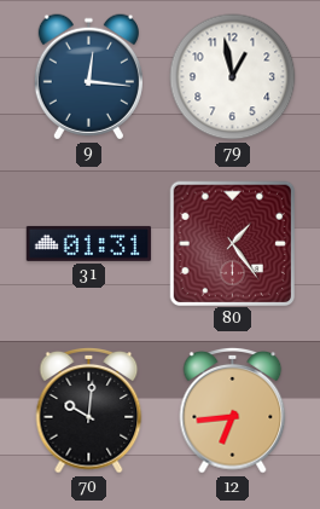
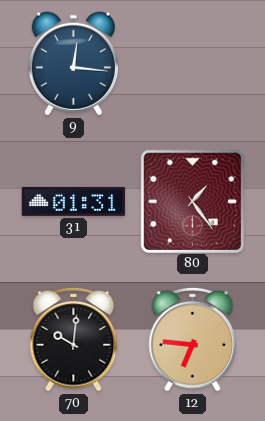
79: 12:58 -> none (233, 77)
12: 6:44 -> 6:46 (193, 340)
